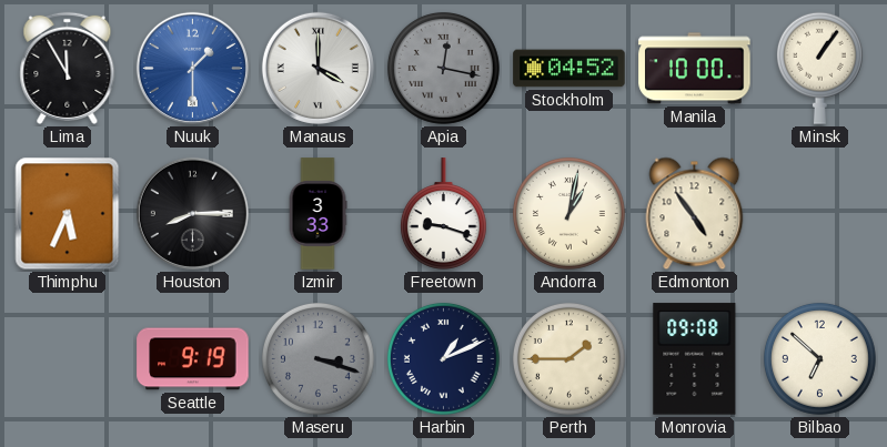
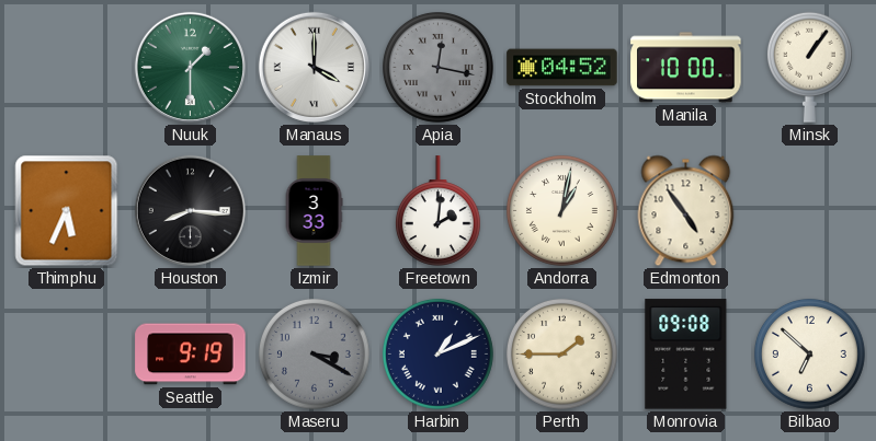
Lima: 11:55 -> none (68, 68)
Nuuk dial: blue -> green (190, 67)
Houston: 8:15 -> 8:16 (190, 210)
Freetown: 9:18 -> 2:01 (437, 211)
Maseru: 3:18 -> 3:20 (314, 353)
